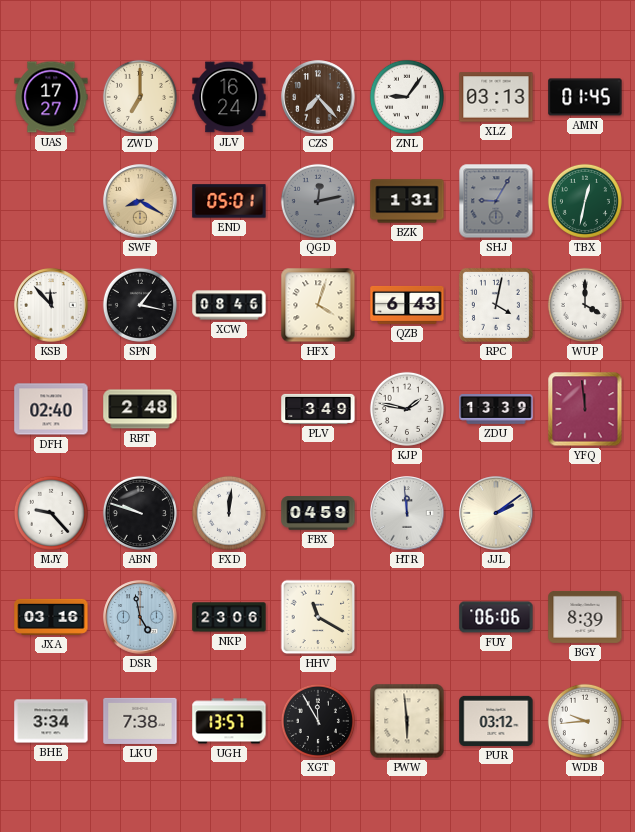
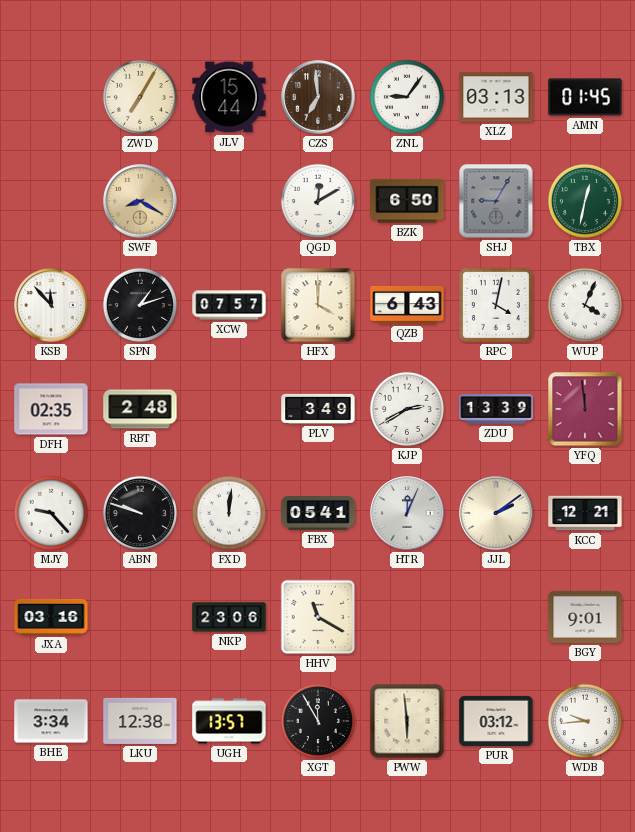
UAS: 17:27 -> none (51, 97)
ZWD: 7:00 -> 7:05 (140, 97)
JLV: 16:24 -> 15:44 (229, 97)
CZS: 7:23 -> 6:59 (318, 97)
END: 05:01 -> none (229, 201)
QGD: 12:13 -> 12:10 (318, 201)
QGD dial: grey -> white (318, 201)
BZK: 1:31 -> 6:50 (407, 201)
SPN: 1:17 -> 1:12 (140, 305)
XCW: 08:46 -> 07:57 (229, 305)
HFX: 4:03 -> 4:00 (318, 305)
WUP: 4:00 -> 4:04 (585, 305)
DFH: 02:40 -> 02:35 (51, 409)
KJP: 1:47 -> 2:40 (407, 409)
FBX: 04:59 -> 05:41 (318, 513)
HTR: 11:59 -> 12:04 (407, 513)
KCC: none -> 12:21 (585, 513)
DSR: 4:58 -> none (140, 617)
FUY: 06:06 -> none (496, 617)
BGY: 8:39 -> 9:01 (585, 617)
LKU: 7:38 -> 12:38 (140, 721)
